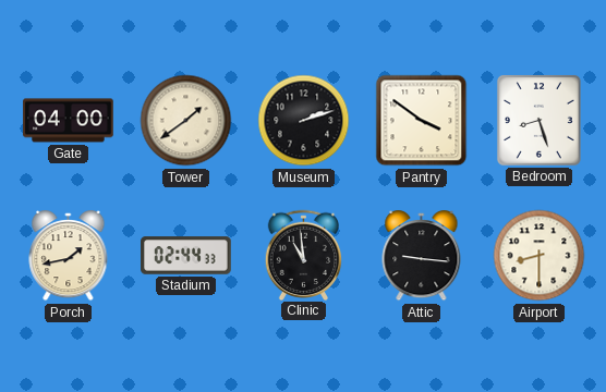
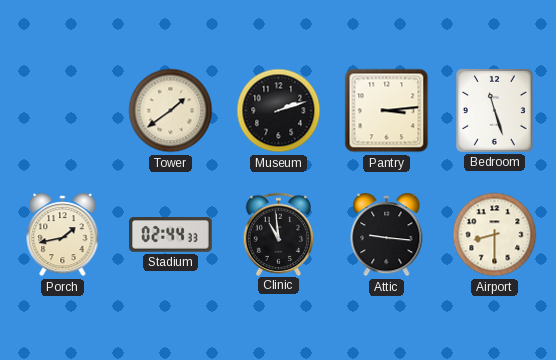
Gate: 04:00 -> none (69, 121)
Pantry: 3:51 -> 3:14 (387, 111)
Bedroom: 8:27 -> 11:27 (494, 110)
